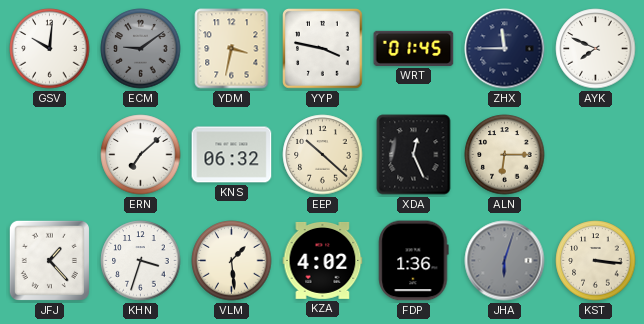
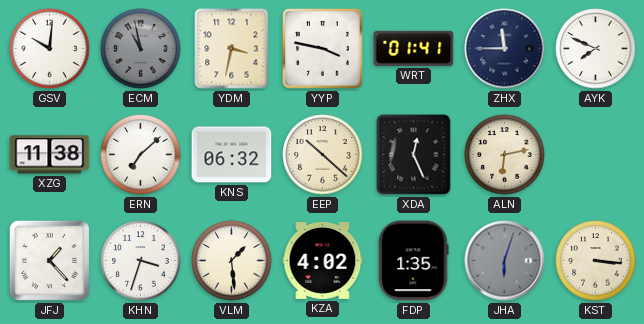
ECM: 9:09 -> 10:58 (141, 49)
WRT: 01:45 -> 01:41 (414, 48)
XZG: none -> 11:38 (50, 155)
ALN: 6:15 -> 6:13 (505, 155)
FDP: 1:36 -> 1:35 (414, 261)
